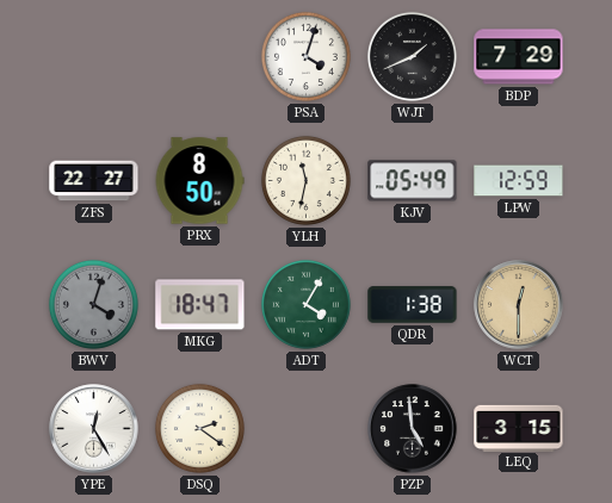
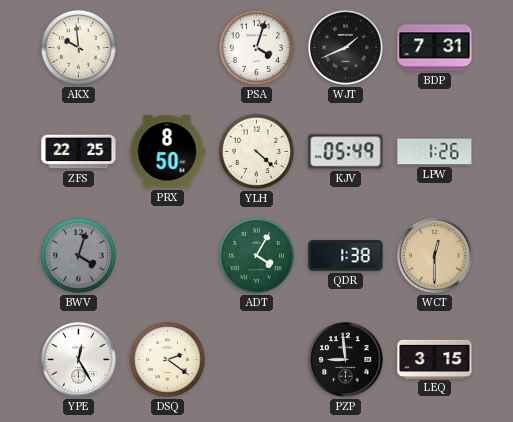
AKX: none -> 9:59 (78, 47)
BDP: 7:29 -> 7:31 (435, 48)
ZFS: 22:27 -> 22:25 (79, 152)
YLH: 11:32 -> 4:22 (256, 151)
LPW: 12:59 -> 1:26 (435, 152)
MKG: 18:47 -> none (200, 305)
PZP: 4:59 -> 8:59 (346, 360)
